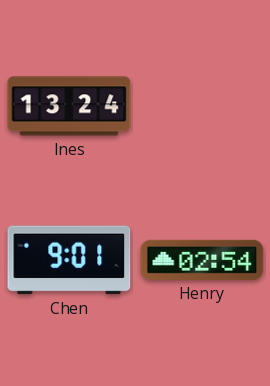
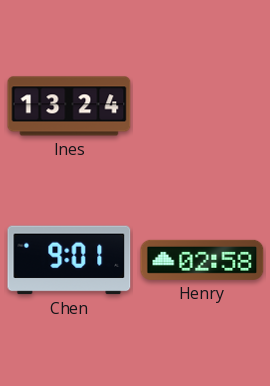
Henry: 02:54 -> 02:58 (202, 260)
